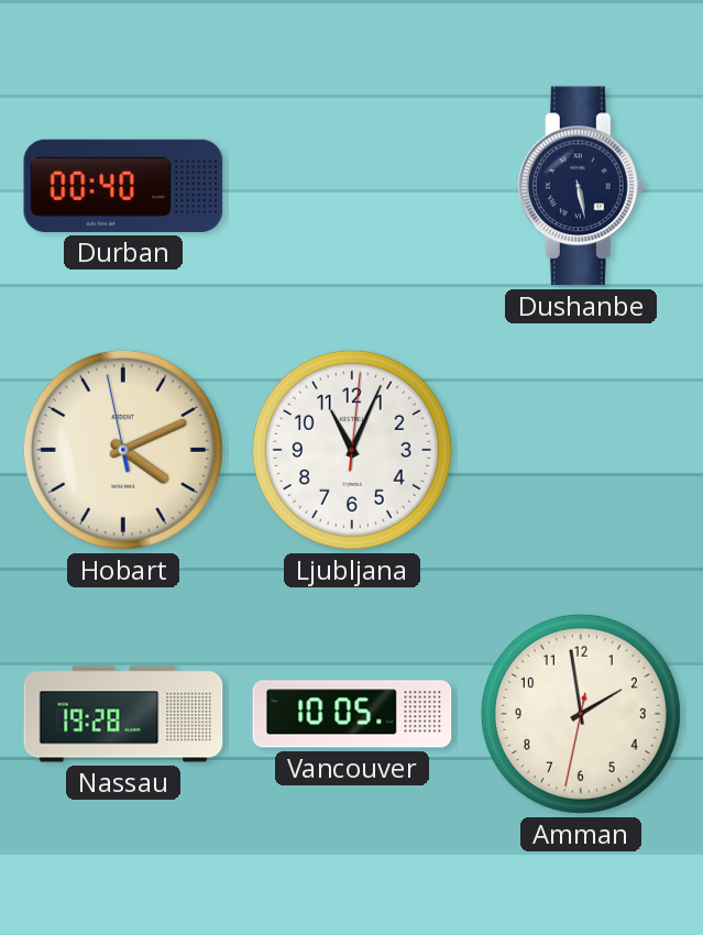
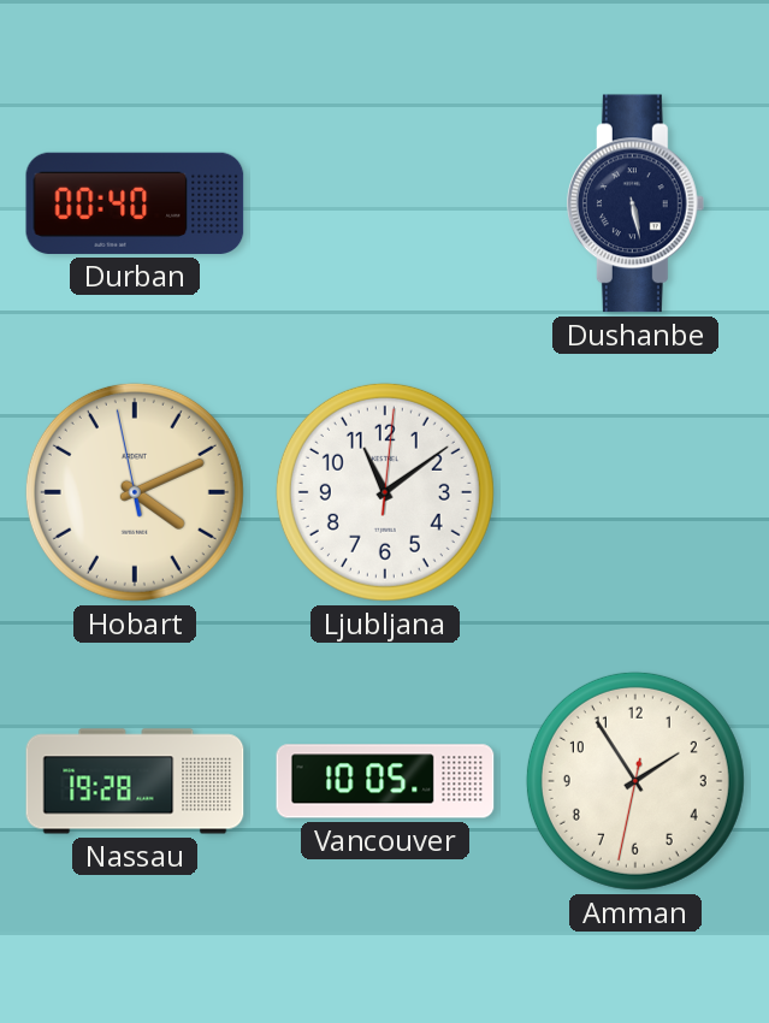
Ljubljana: 11:04 -> 11:09 (385, 492)
Amman: 1:58 -> 1:54 (635, 781)
